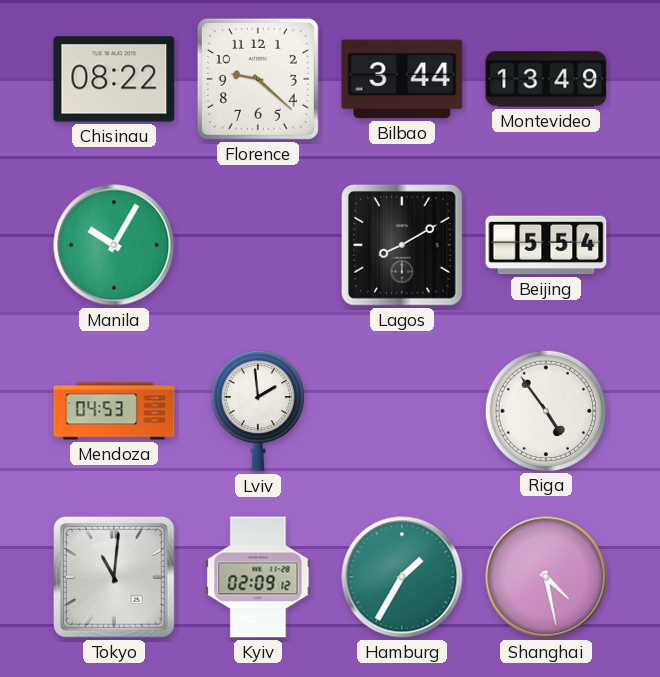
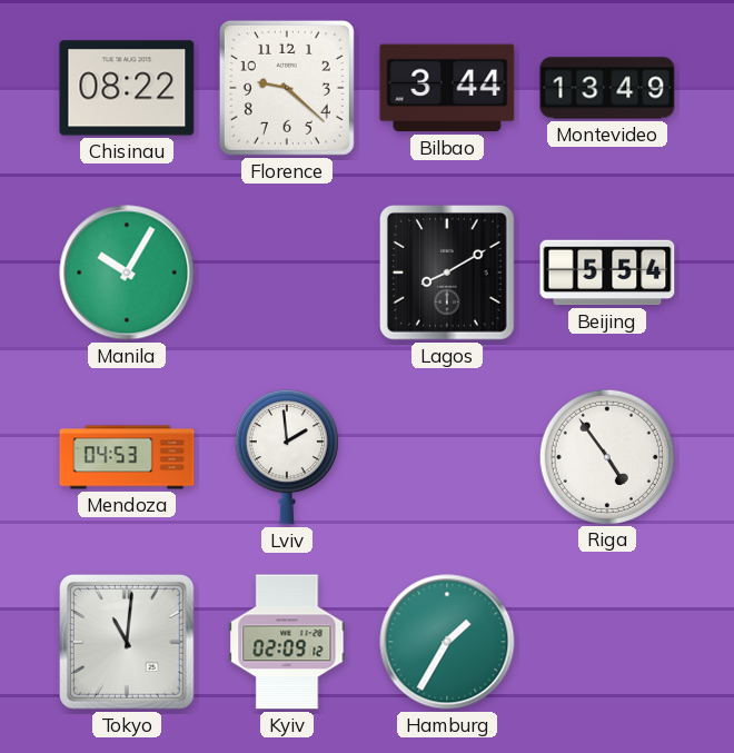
Shanghai: 4:28 -> none (546, 577)
